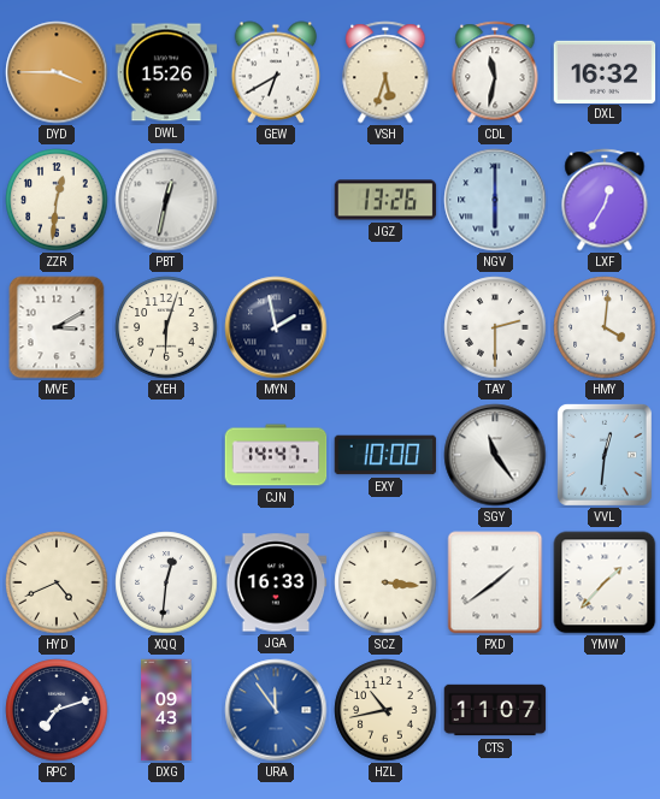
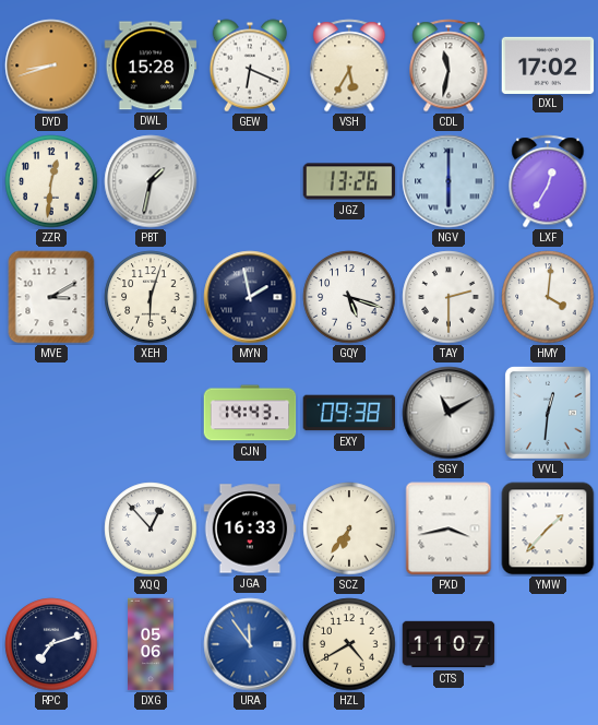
DYD: 3:45 -> 8:42 (51, 66)
DWL: 15:26 -> 15:28 (151, 66)
GEW: 6:40 -> 6:19 (250, 66)
VSH: 5:33 -> 5:35 (349, 66)
DXL: 16:32 -> 17:02 (548, 64)
PBT: 12:32 -> 1:32 (151, 181)
GQY: none -> 5:18 (349, 297)
CJN: 14:47 -> 14:43 (250, 413)
EXY: 10:00 -> 09:38 (349, 413)
SGY: 11:24 -> 11:10 (448, 413)
HYD: 4:41 -> none (57, 582)
XQQ: 12:31 -> 12:53 (151, 528)
SCZ: 3:16 -> 6:36 (349, 528)
PXD: 1:39 -> 3:43 (448, 528)
DXG: 09:43 -> 05:06 (151, 644)
HZL: 10:43 -> 4:40 (349, 644)
